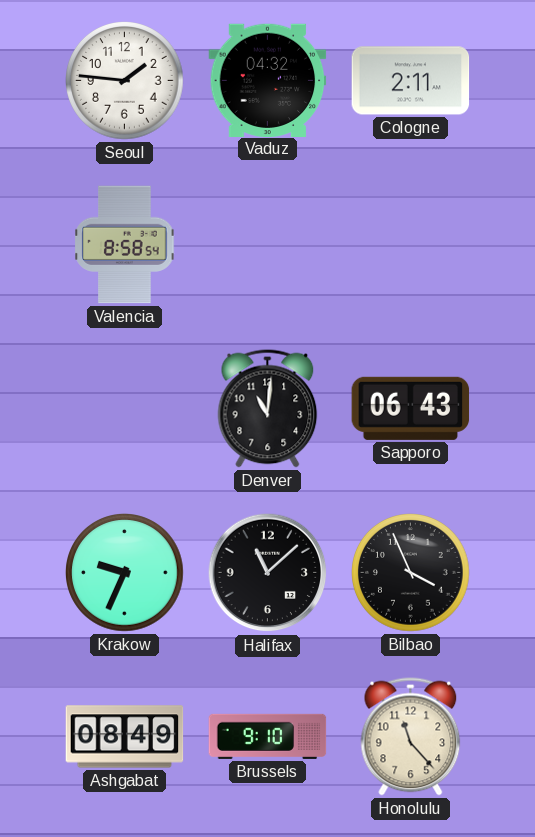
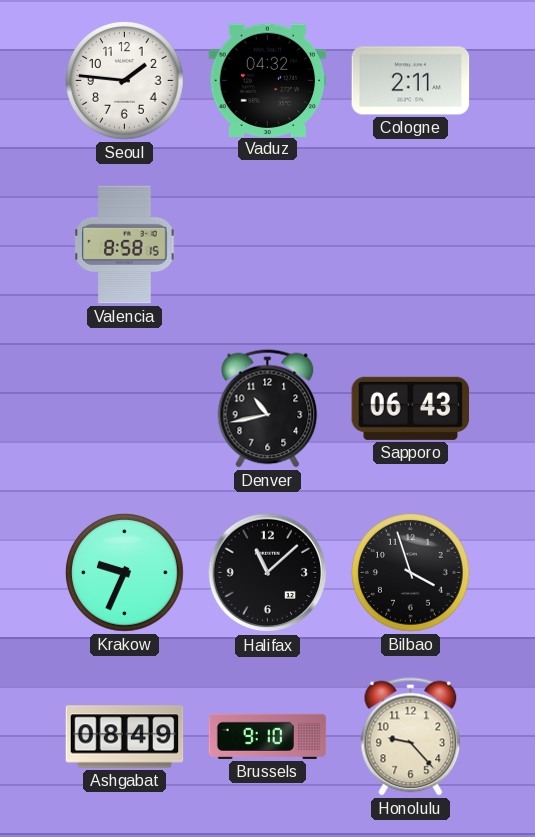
Valencia: 8:58:54 -> 8:58:15 (125, 245)
Denver: 11:01 -> 10:43 (268, 409)
Bilbao: 3:56 -> 3:57 (411, 573)
Honolulu: 11:23 -> 9:23 (411, 737)
